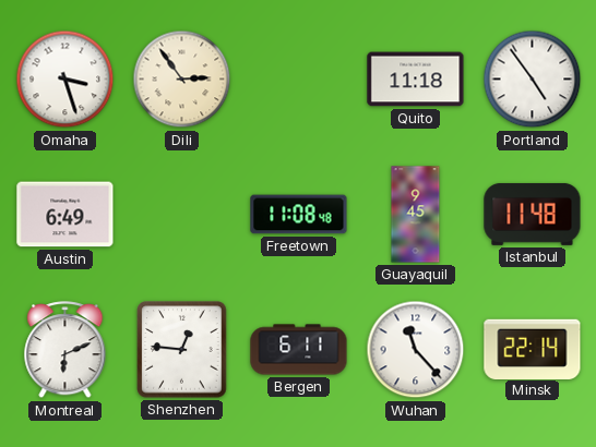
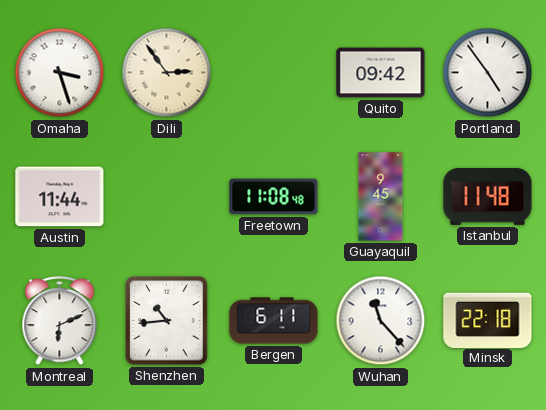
Quito: 11:18 -> 09:42 (381, 73)
Austin: 6:49 -> 11:44 (60, 197)
Shenzhen: 12:46 -> 10:44 (167, 321)
Minsk: 22:14 -> 22:18 (488, 320)
